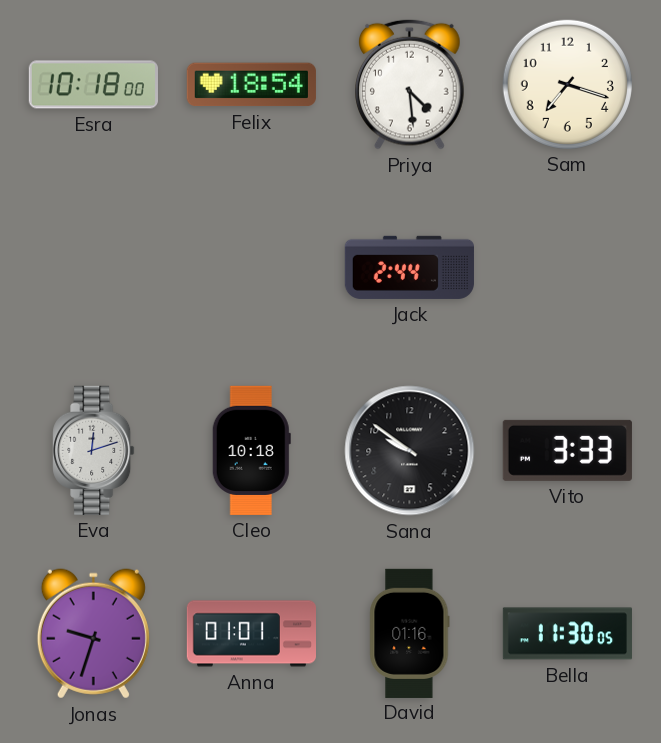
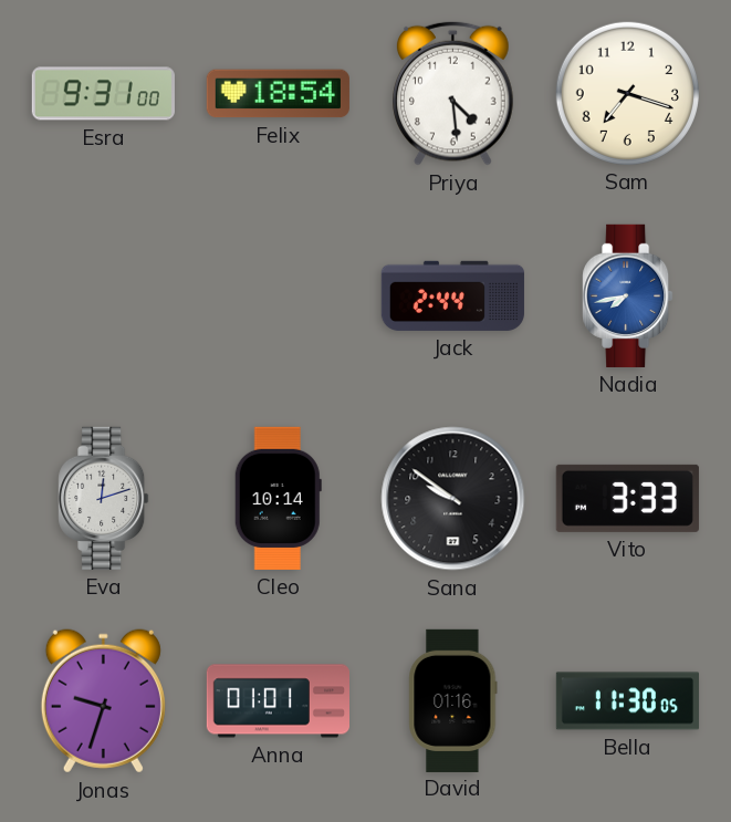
Esra: 10:18 -> 9:31 (103, 94)
Nadia: none -> 7:43 (628, 295)
Cleo: 10:18 -> 10:14 (278, 498)
